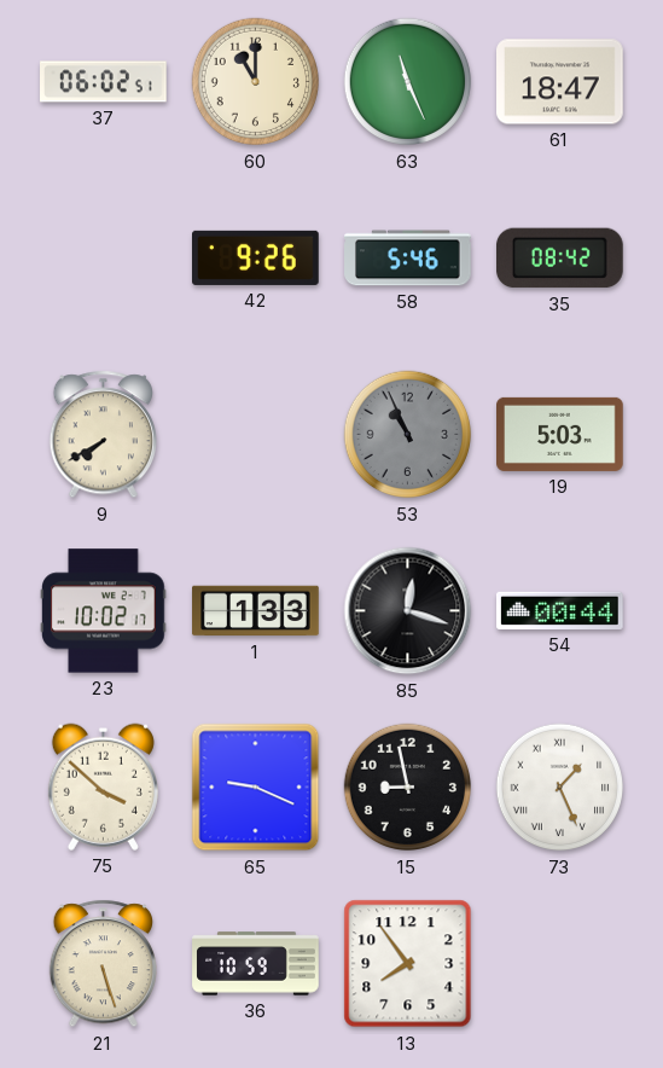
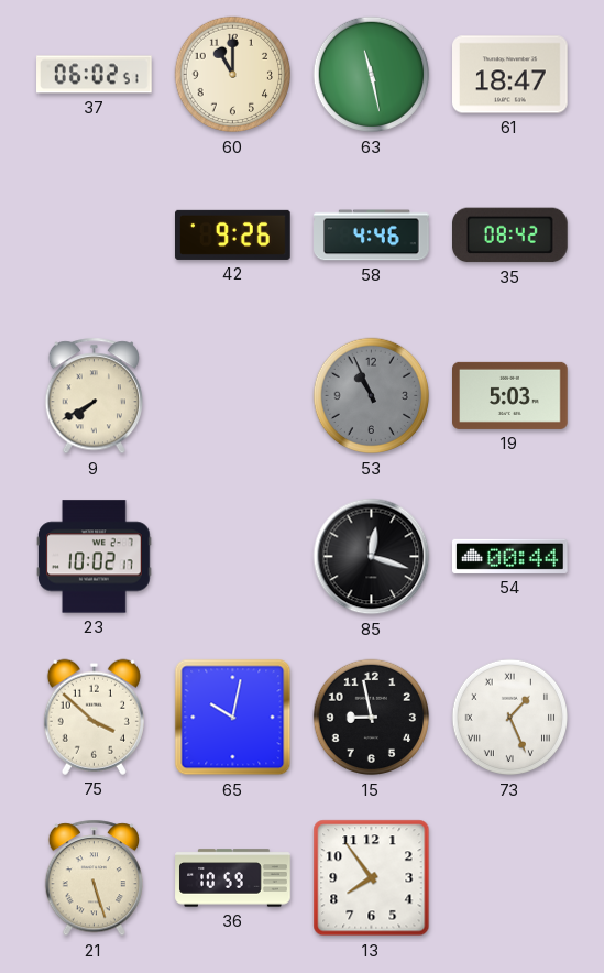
63: 11:26 -> 11:28 (372, 75)
58: 5:46 -> 4:46 (372, 236)
1: 1:33 -> none (256, 611)
65: 9:19 -> 10:02 (233, 718)
